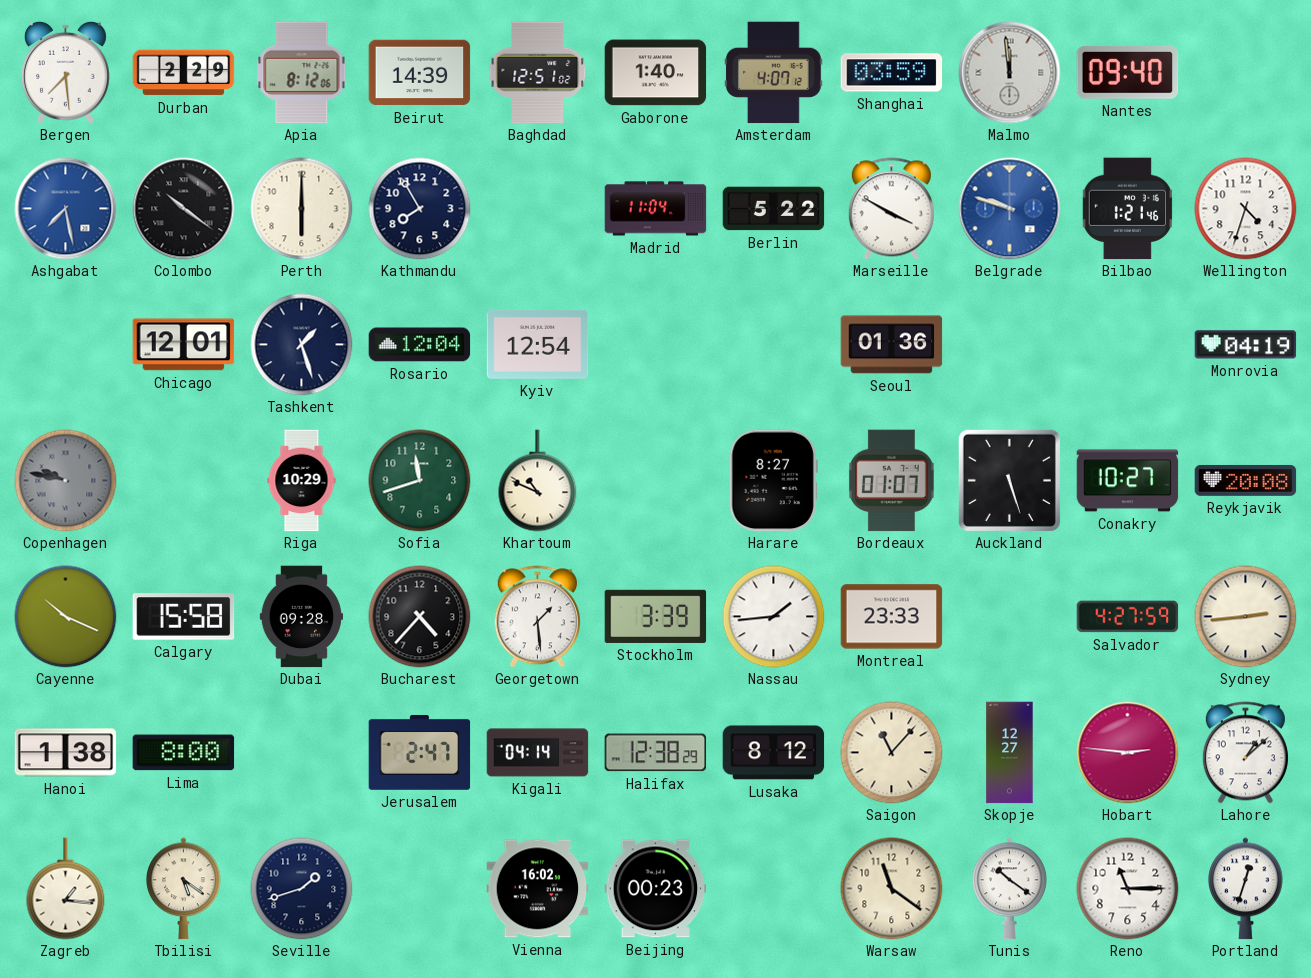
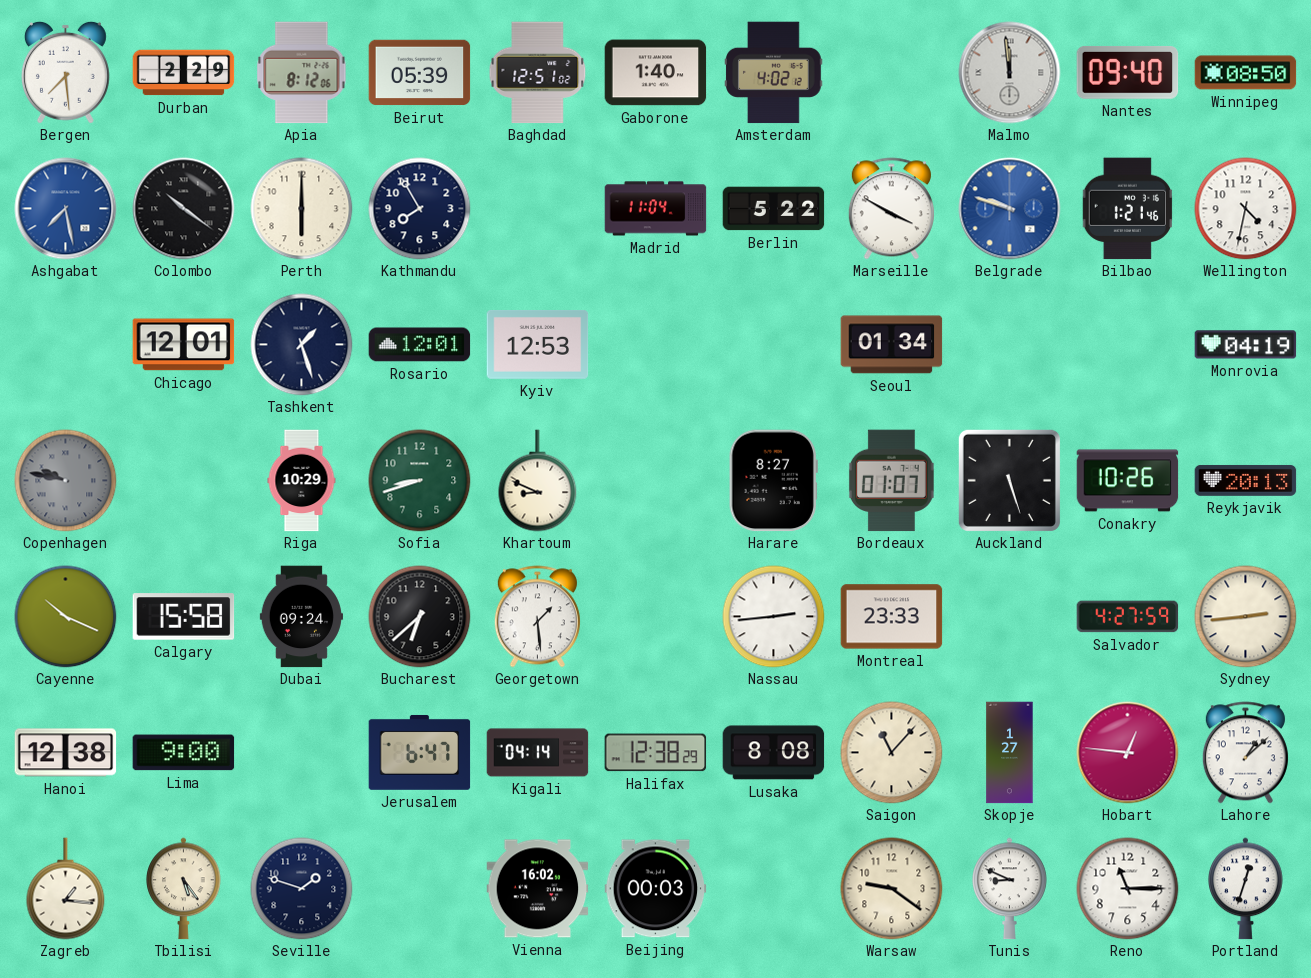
Beirut: 14:39 -> 05:39 (420, 73)
Amsterdam: 4:07 -> 4:02 (774, 73)
Shanghai: 03:59 -> none (892, 73)
Winnipeg: none -> 08:50 (1246, 73)
Wellington: 4:33 -> 4:32 (1246, 209)
Rosario: 12:04 -> 12:01 (420, 345)
Kyiv: 12:54 -> 12:53 (538, 344)
Seoul: 01:36 -> 01:34 (892, 345)
Sofia: 11:42 -> 8:42 (420, 481)
Khartoum: 10:49 -> 8:49 (538, 481)
Conakry: 10:27 -> 10:26 (1128, 481)
Reykjavik: 20:08 -> 20:13 (1246, 480)
Dubai: 09:28 -> 09:24 (301, 617)
Bucharest: 4:37 -> 6:38 (420, 617)
Stockholm: 3:39 -> none (656, 616)
Nassau: 1:44 -> 2:44 (774, 617)
Hanoi: 1:38 -> 12:38 (66, 753)
Lima: 8:00 -> 9:00 (184, 753)
Jerusalem: 2:47 -> 6:47 (420, 752)
Lusaka: 8:12 -> 8:08 (774, 753)
Skopje: 12:27 -> 1:27 (1010, 753)
Hobart: 2:46 -> 12:46 (1128, 753)
Tbilisi: 5:21 -> 5:24 (184, 889)
Seville: 1:42 -> 1:48 (302, 889)
Beijing: 00:23 -> 00:03 (656, 889)
Warsaw: 11:21 -> 9:21 (892, 889)
Tunis: 10:21 -> 8:49 (1010, 889)
